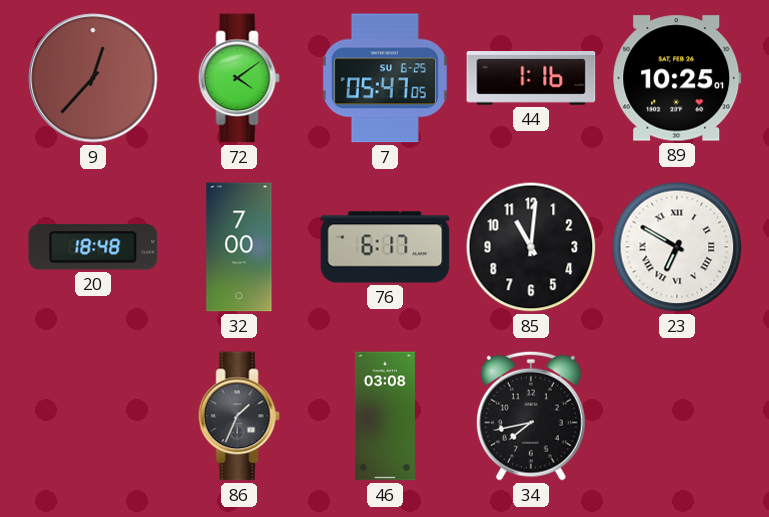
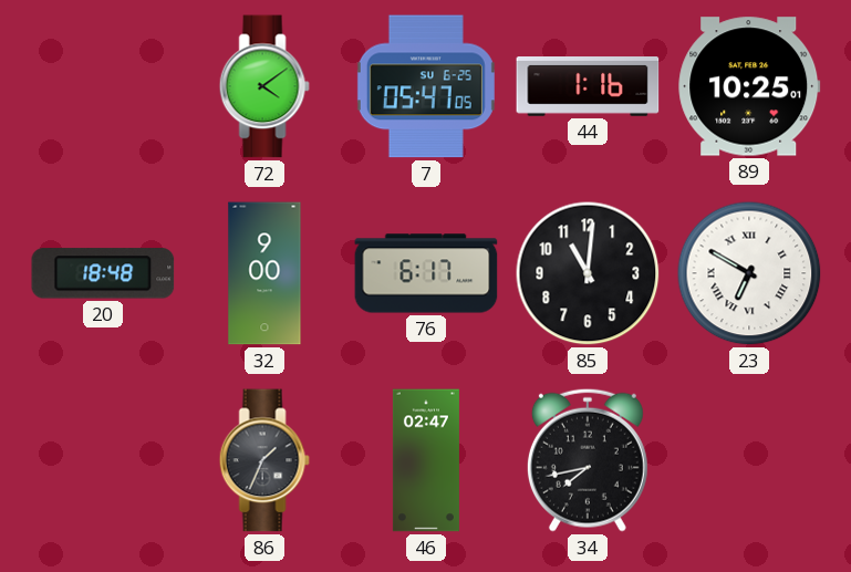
9: 12:37 -> none (93, 78)
32: 7:00 -> 9:00 (264, 273)
46: 03:08 -> 02:47 (426, 460)
